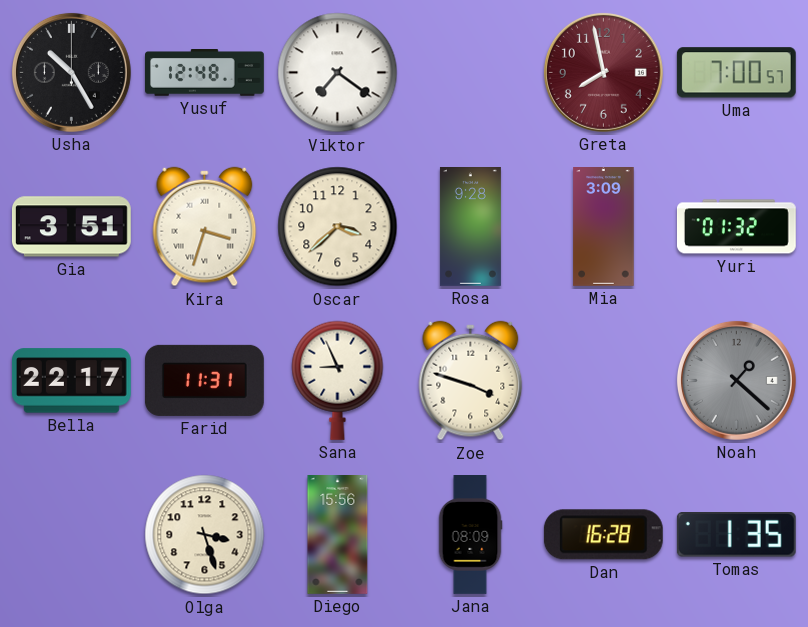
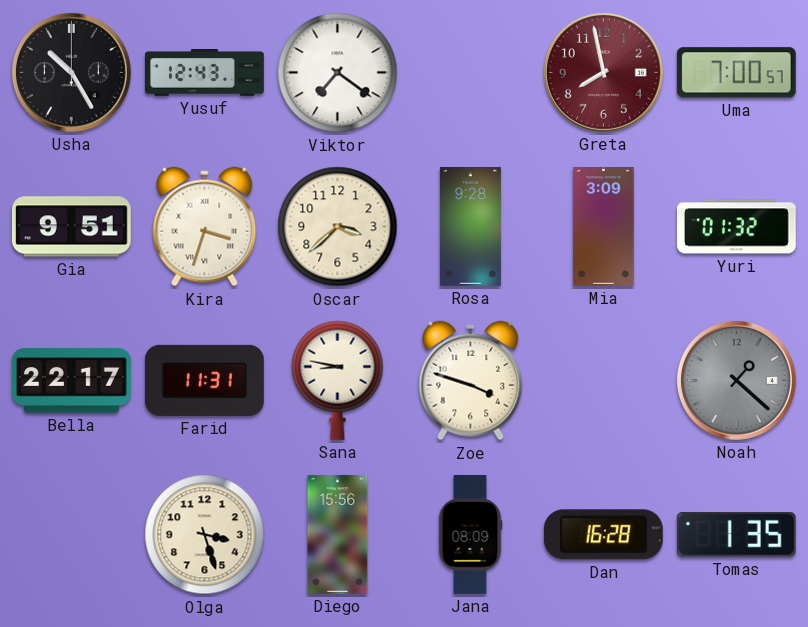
Yusuf: 12:48 -> 12:43 (205, 73)
Gia: 3:51 -> 9:51 (71, 227)
Sana: 8:56 -> 8:47 (338, 380)
